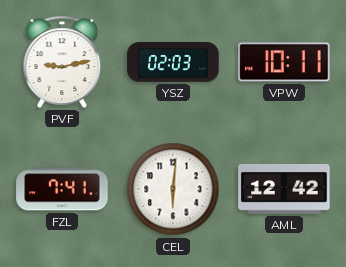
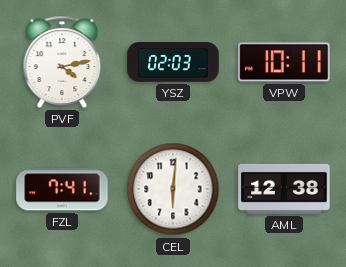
PVF: 9:13 -> 4:13 (62, 62)
AML: 12:42 -> 12:38 (284, 189)
